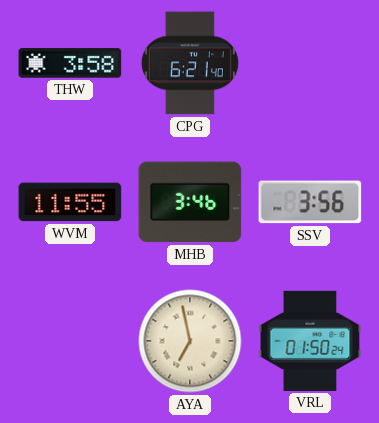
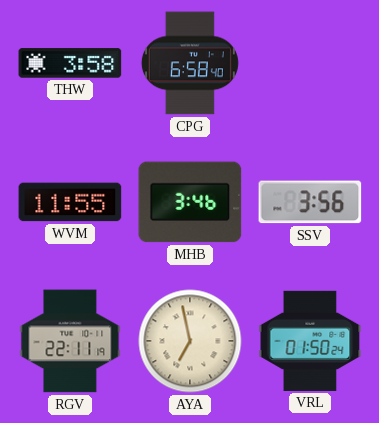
CPG: 6:21 -> 6:58 (190, 63)
RGV: none -> 22:11 (70, 341)
